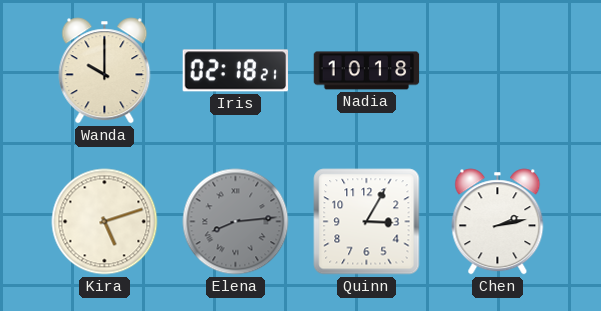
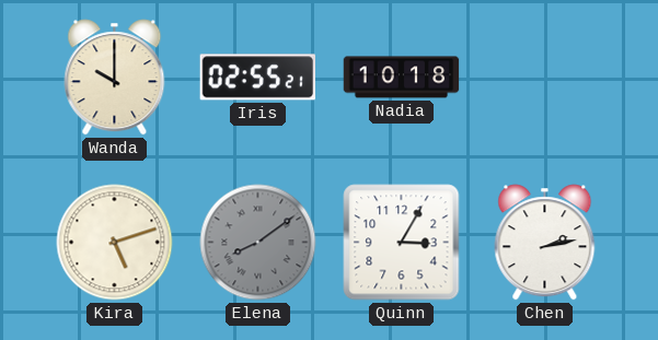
Iris: 02:18 -> 02:55 (257, 78)
Elena: 8:14 -> 8:09 (258, 243)
